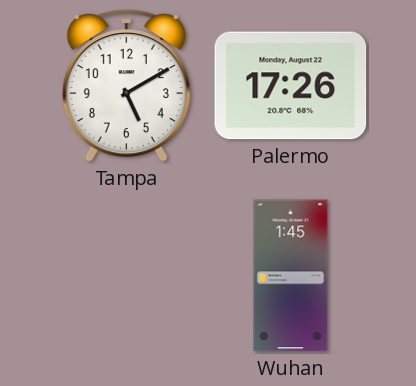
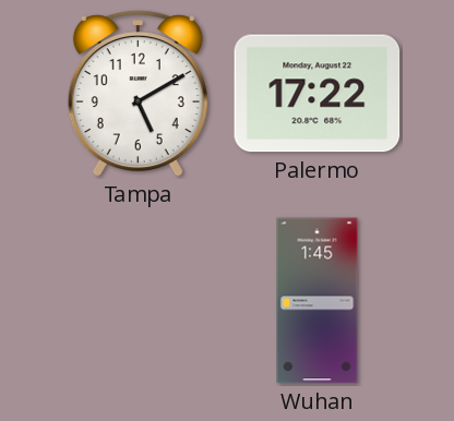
Palermo: 17:26 -> 17:22 (318, 94)
